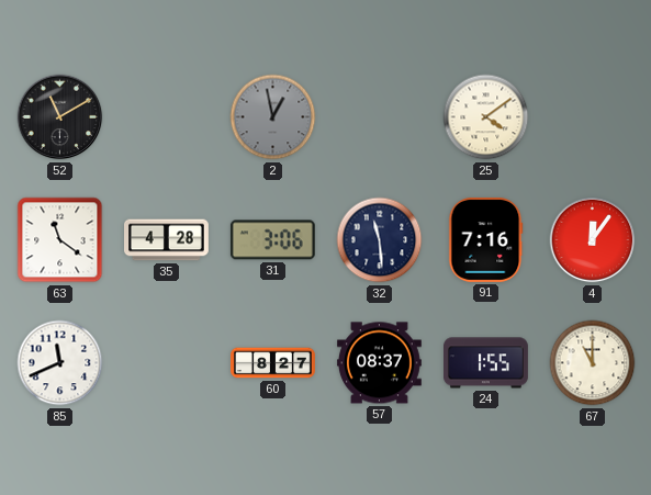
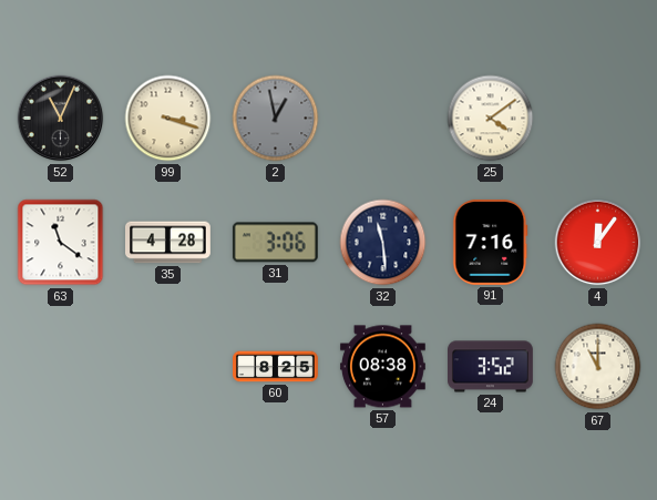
52: 11:10 -> 11:04 (61, 119)
99: none -> 3:18 (168, 119)
85: 11:41 -> none (60, 363)
60: 8:27 -> 8:25 (276, 367)
57: 08:37 -> 08:38 (383, 367)
24: 1:55 -> 3:52 (491, 367)
